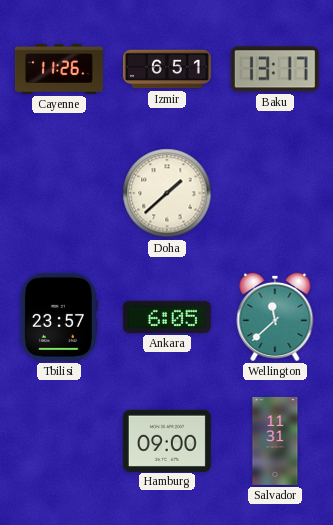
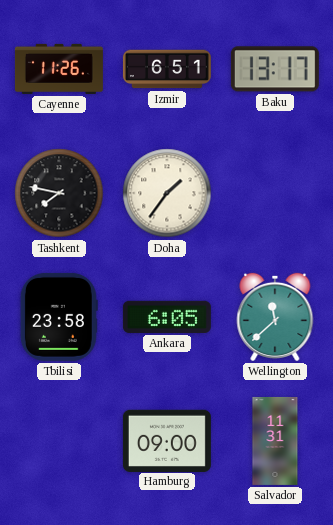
Tashkent: none -> 7:47 (59, 193)
Doha: 1:38 -> 1:36 (167, 193)
Tbilisi: 23:57 -> 23:58 (59, 317)
